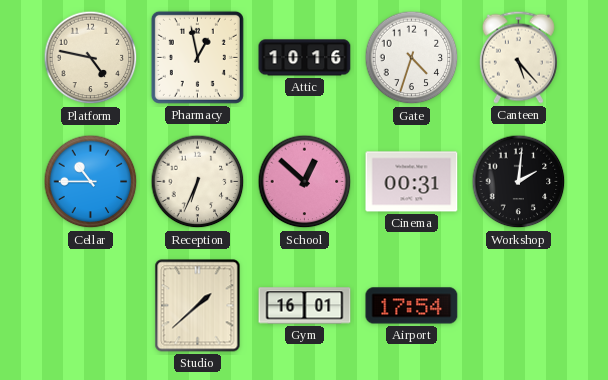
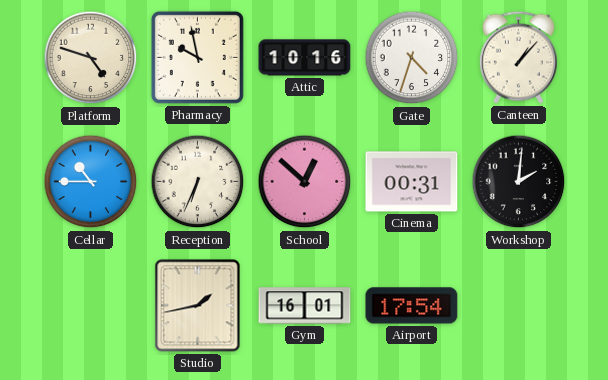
Platform: 4:47 -> 4:48 (91, 58)
Pharmacy: 12:58 -> 9:58 (197, 57)
Canteen: 5:23 -> 1:07 (518, 57)
Studio: 1:38 -> 1:43 (198, 306)
